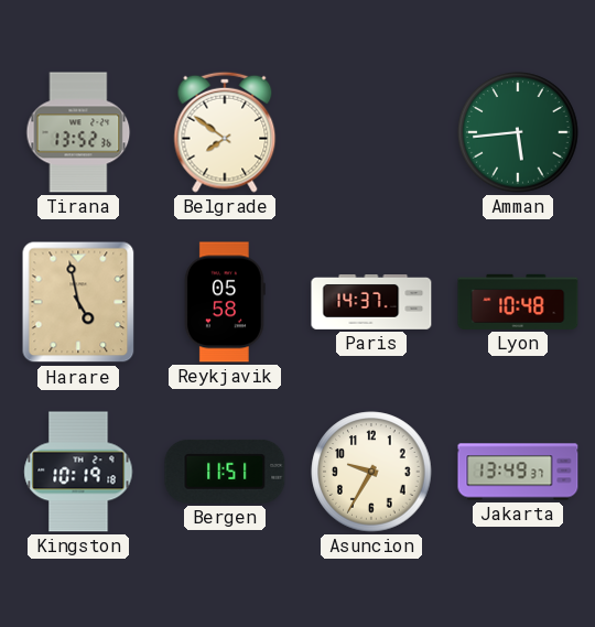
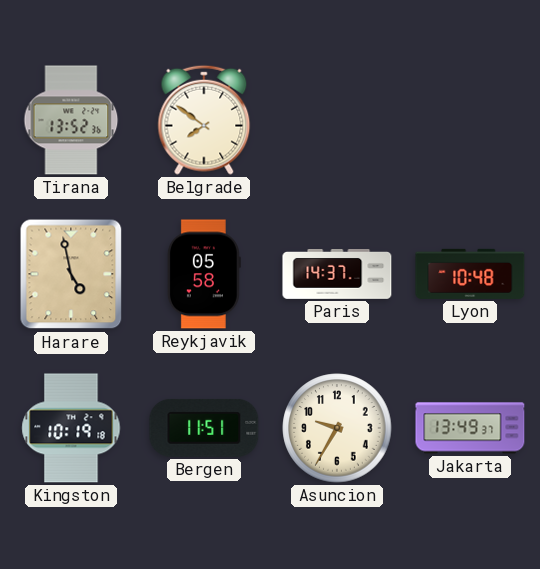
Amman: 5:44 -> none (518, 132)
